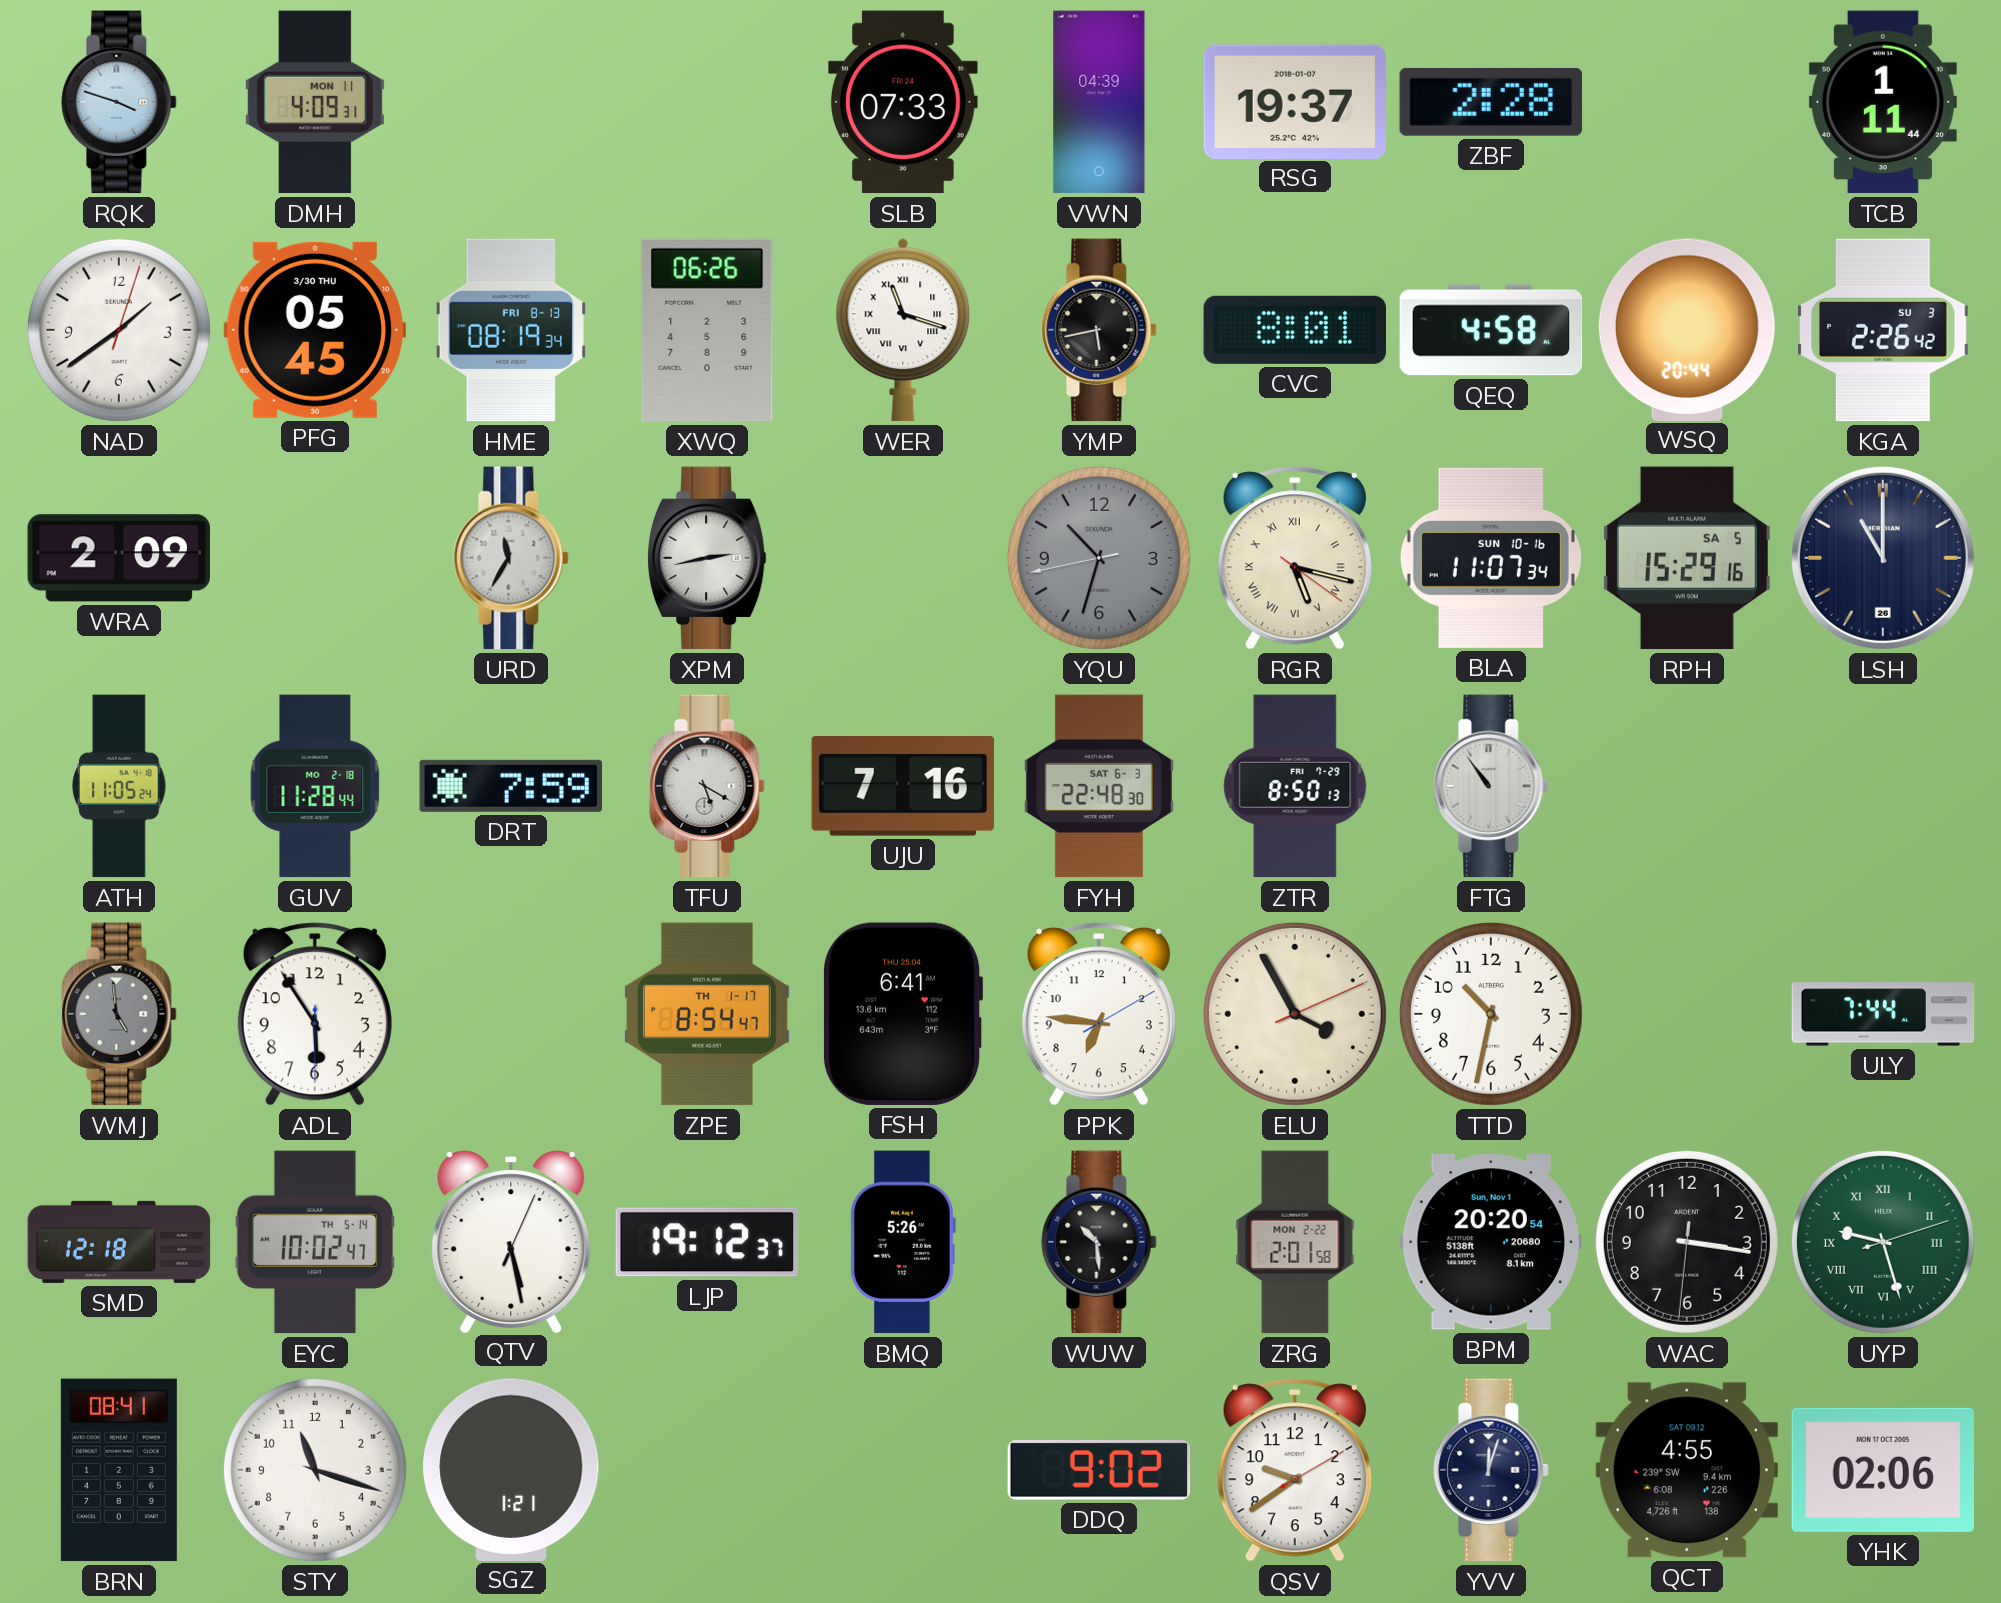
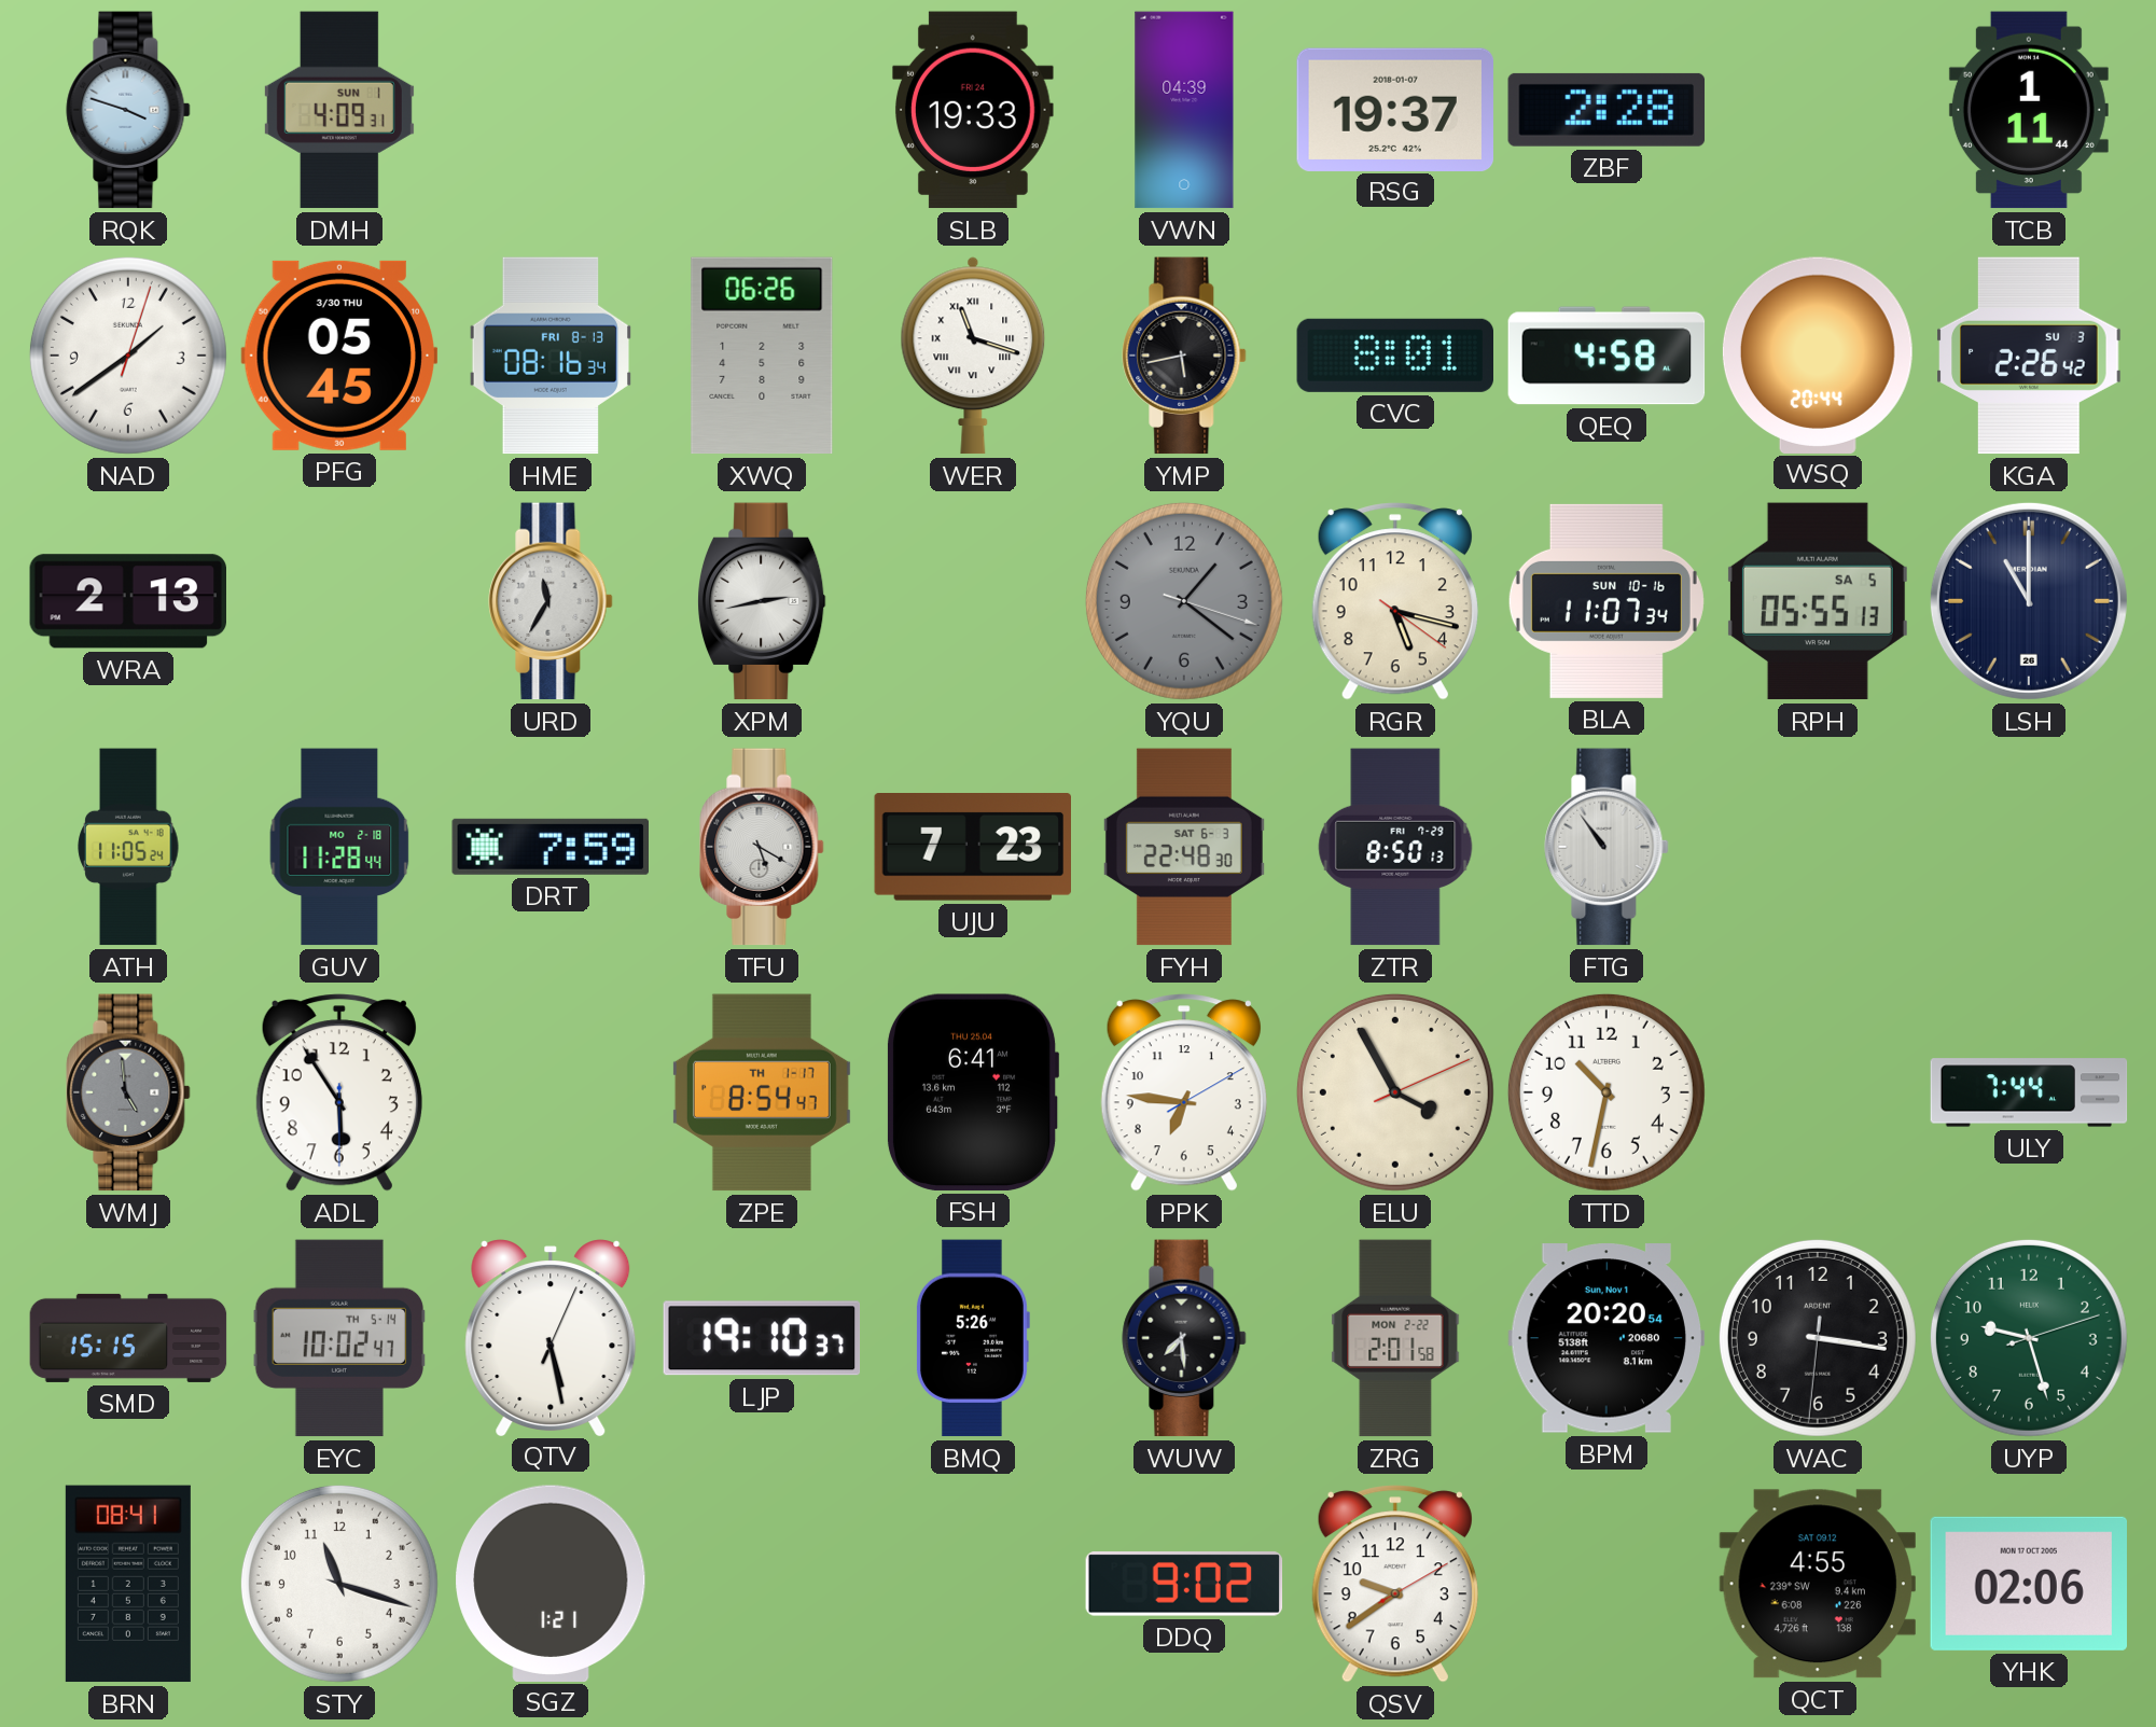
DMH date: MON 11 -> SUN 1 (339, 110)
SLB: 07:33 -> 19:33 (973, 110)
HME: 08:19 -> 08:16 (550, 356)
WRA: 2:09 -> 2:13 (127, 601)
YQU: 10:32 -> 1:21 (1184, 601)
RGR numerals: Roman -> Arabic (1395, 601)
RPH: 15:29 -> 05:55 (1818, 601)
UJU: 7:16 -> 7:23 (972, 848)
SMD: 12:18 -> 15:15 (128, 1338)
LJP: 19:12 -> 19:10 (762, 1338)
WUW: 10:29 -> 7:29 (1184, 1338)
UYP numerals: Roman -> Arabic (2029, 1338)
YVV: 12:03 -> none (1491, 1470)
